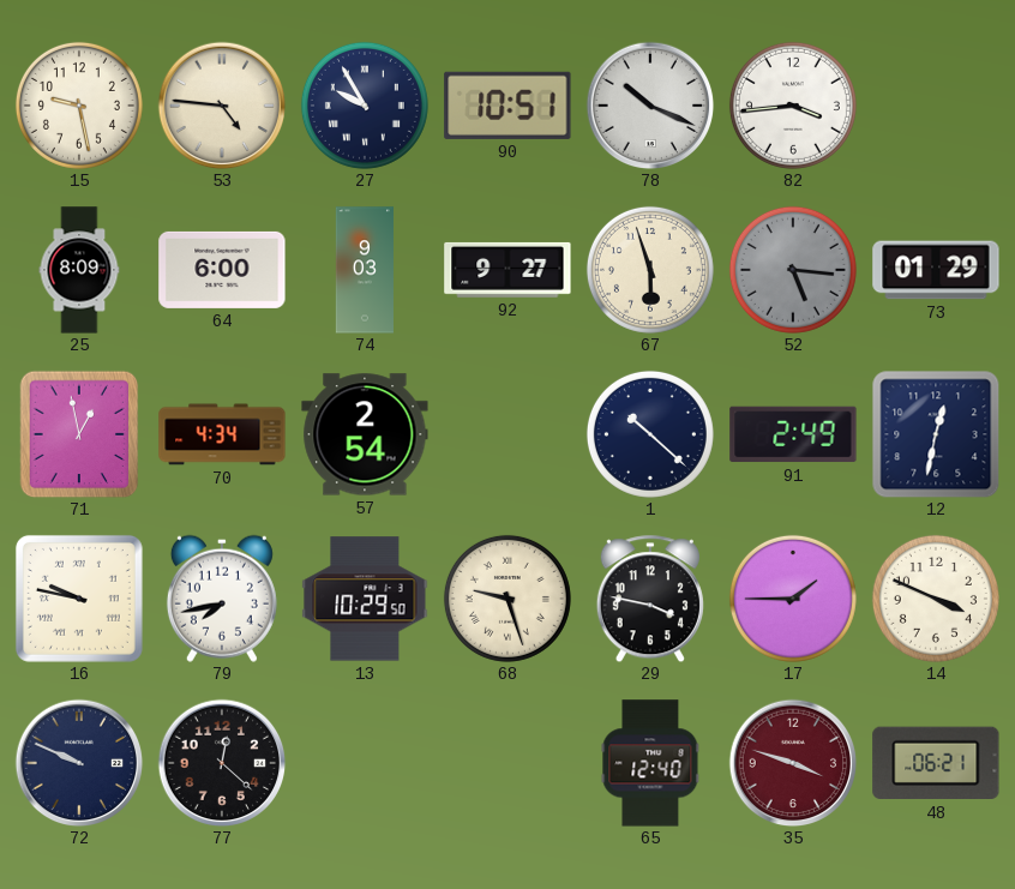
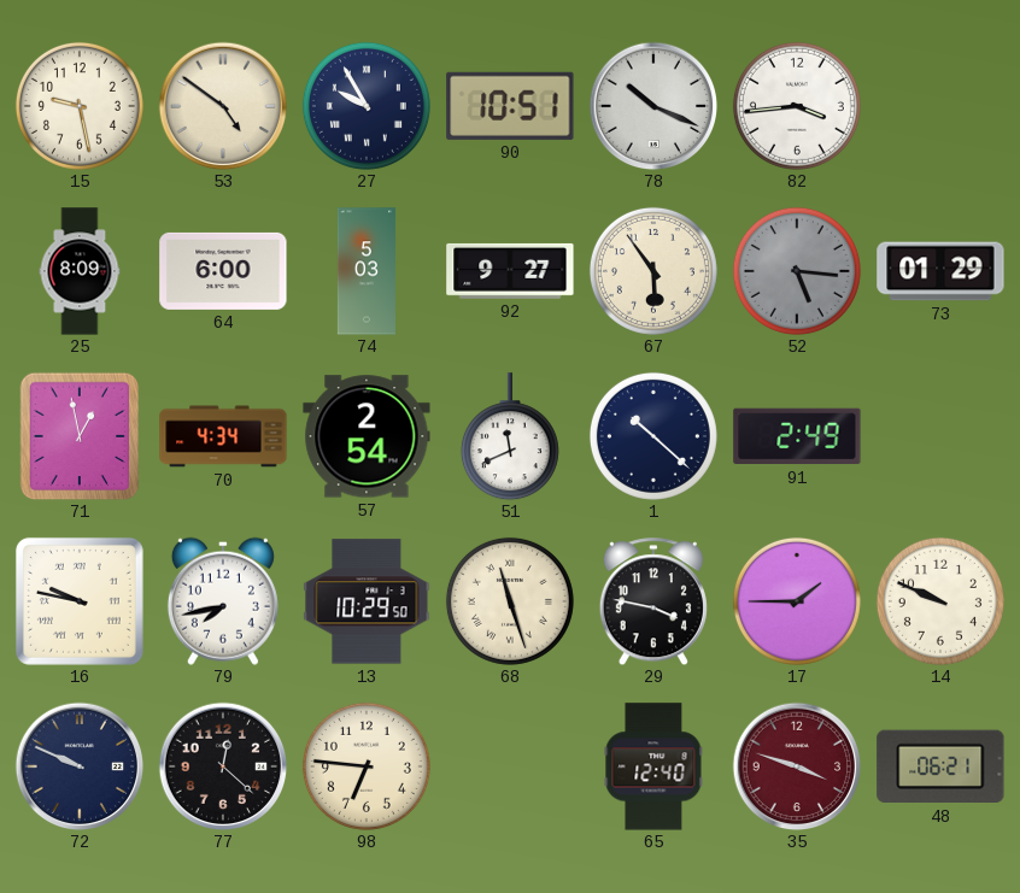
53: 4:46 -> 4:51 (223, 106)
74: 9:03 -> 5:03 (367, 271)
67: 5:57 -> 5:54 (653, 271)
51: none -> 11:41 (510, 436)
12: 12:32 -> none (936, 434)
68: 9:27 -> 11:27 (510, 601)
14: 3:49 -> 9:49 (940, 601)
98: none -> 6:46 (367, 766)
